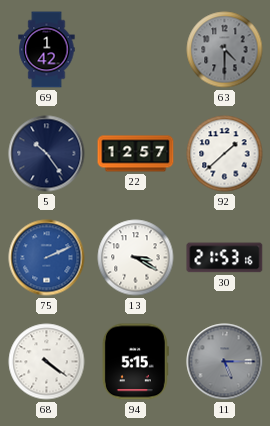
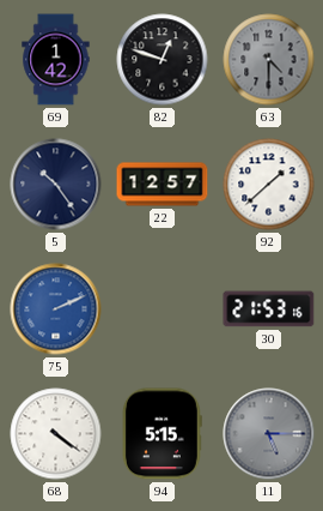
82: none -> 12:48 (163, 60)
13: 3:20 -> none (136, 258)
